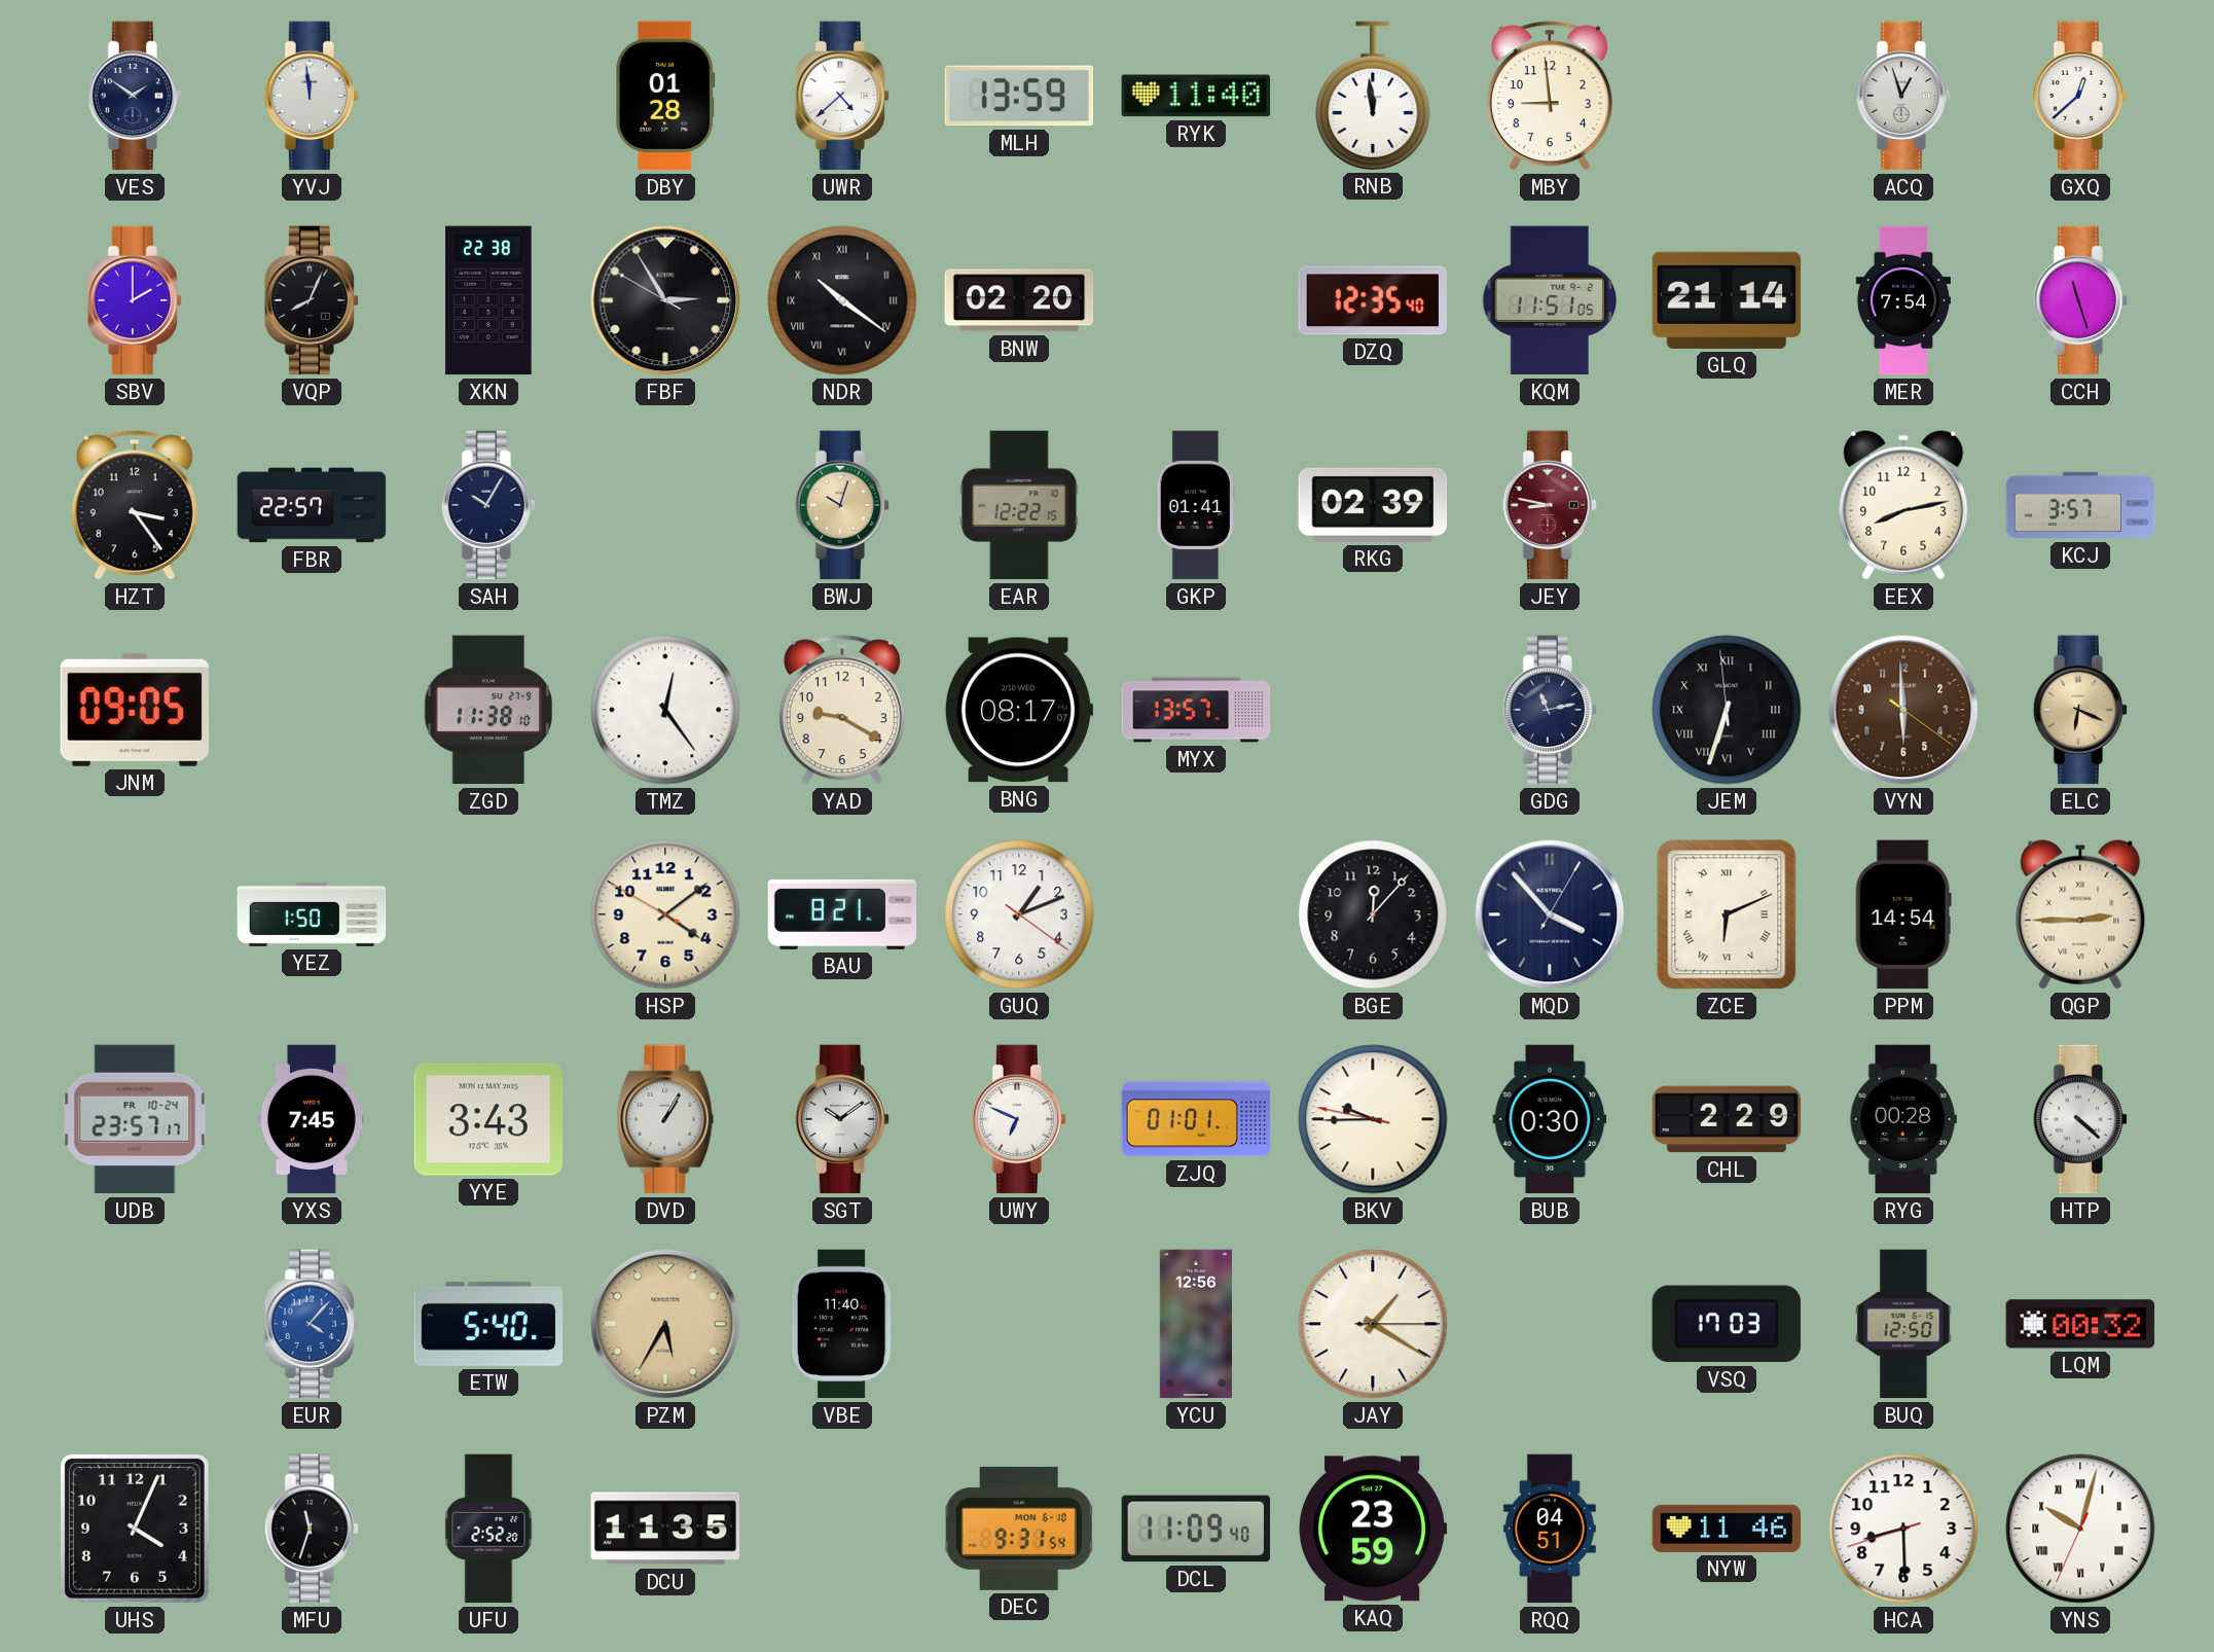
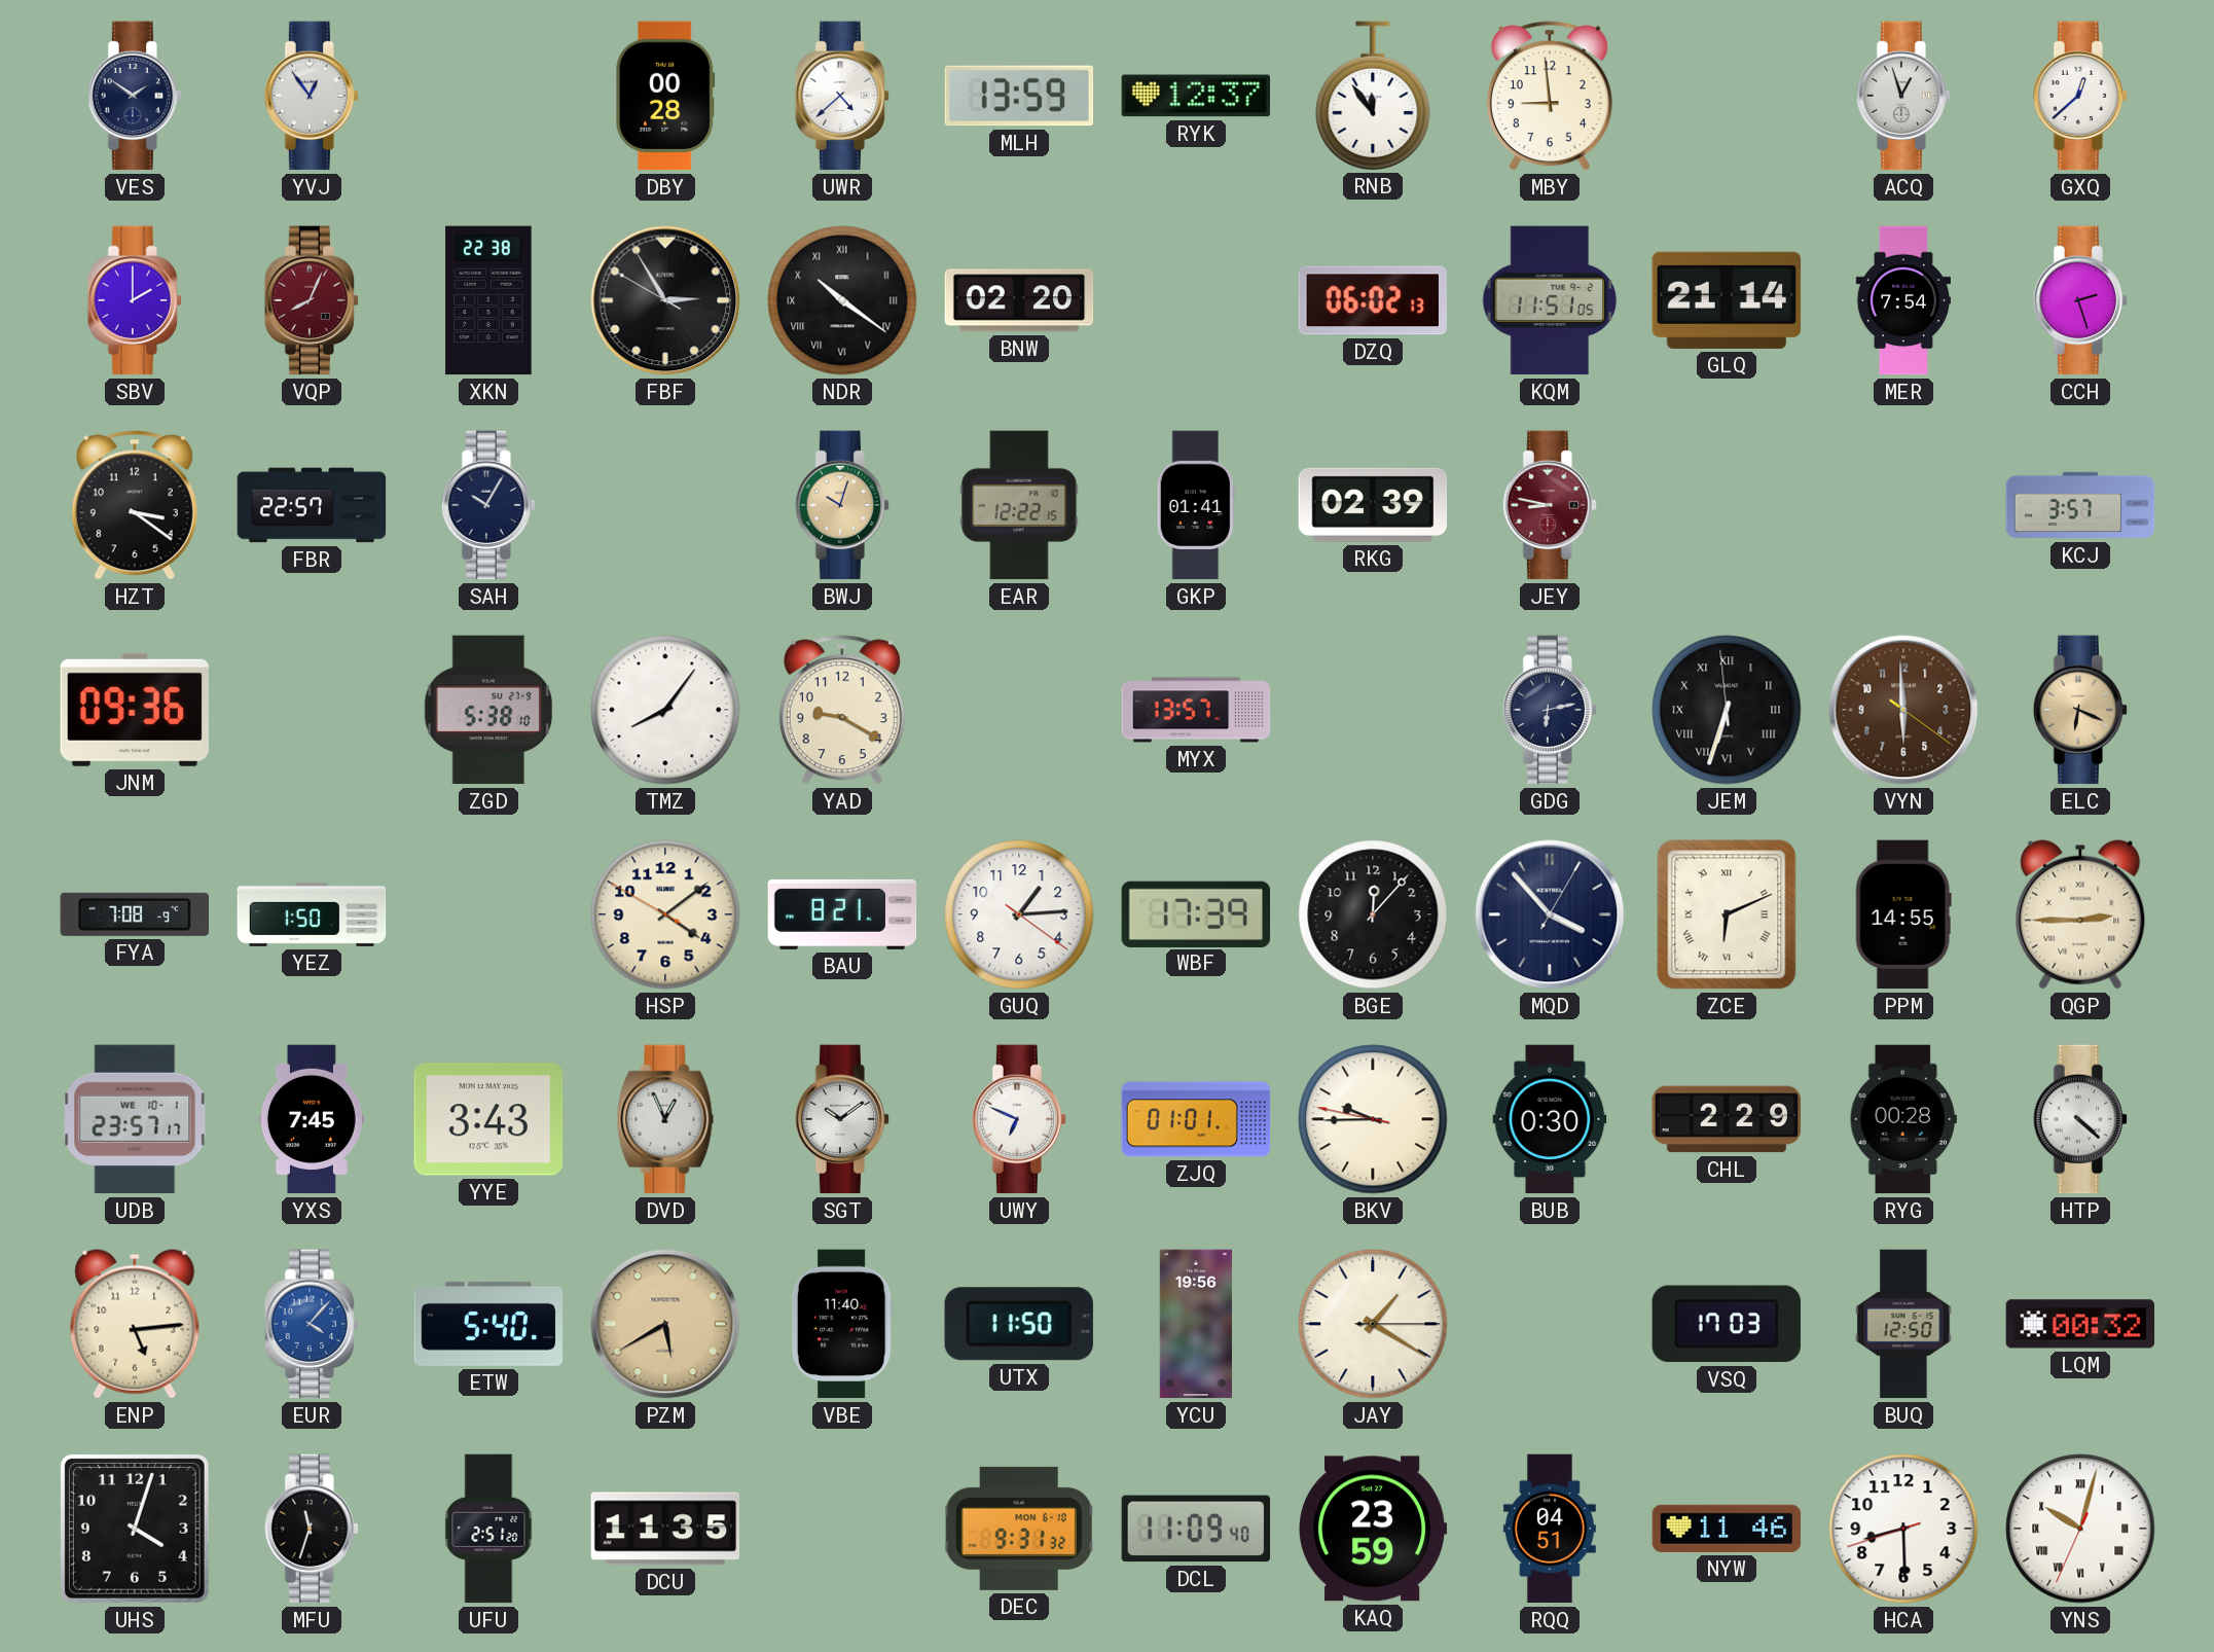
YVJ: 11:59 -> 12:54 (311, 96)
DBY: 01:28 -> 00:28 (665, 96)
RYK: 11:40 -> 12:37 (1196, 96)
RNB: 11:59 -> 11:54 (1373, 96)
VQP dial: black -> burgundy (311, 300)
DZQ: 12:35 -> 06:02 (1372, 300)
CCH: 11:27 -> 2:27 (2079, 300)
HZT: 3:24 -> 3:21 (135, 505)
EEX: 8:13 -> none (1903, 505)
JNM: 09:05 -> 09:36 (135, 710)
ZGD: 11:38 -> 5:38 (487, 710)
TMZ: 12:24 -> 8:06 (665, 710)
BNG: 08:17 -> none (1019, 710)
GDG: 11:13 -> 6:13 (1549, 710)
FYA: none -> 7:08 (134, 914)
GUQ: 1:11 -> 1:14 (1019, 914)
WBF: none -> 17:39 (1196, 913)
PPM: 14:54 -> 14:55 (1903, 914)
UDB date: FR 10-24 -> WE 10-1 (135, 1119)
DVD: 1:05 -> 12:56 (665, 1119)
ENP: none -> 5:14 (135, 1324)
PZM: 5:35 -> 5:40 (665, 1324)
UTX: none -> 11:50 (1019, 1324)
YCU: 12:56 -> 19:56 (1196, 1324)
UHS: 4:04 -> 4:03 (135, 1529)
UFU: 2:52 -> 2:51 (488, 1529)
DEC: 9:31:54 -> 9:31:32 (1019, 1529)
